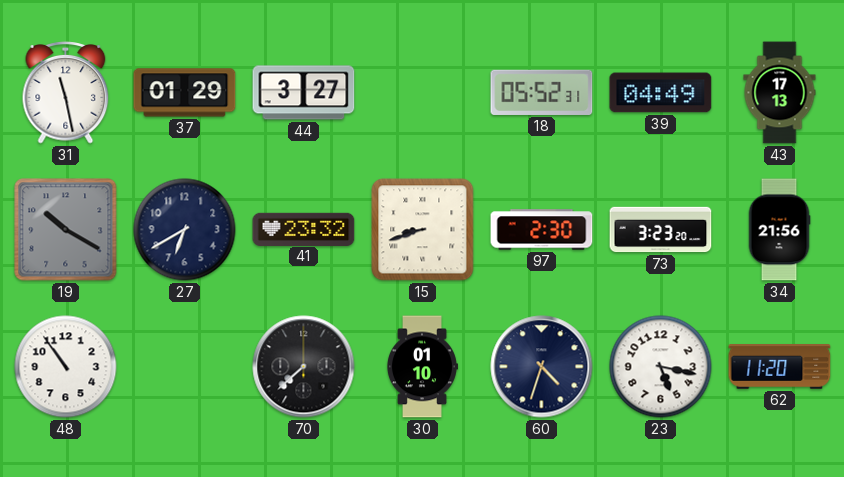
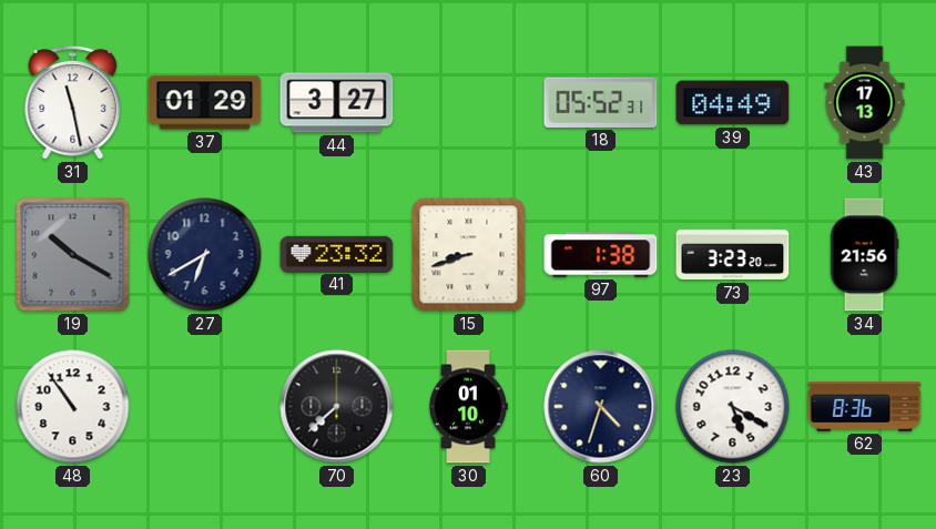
97: 2:30 -> 1:38 (601, 255)
23: 5:17 -> 5:20 (733, 407)
62: 11:20 -> 8:36 (865, 407)
